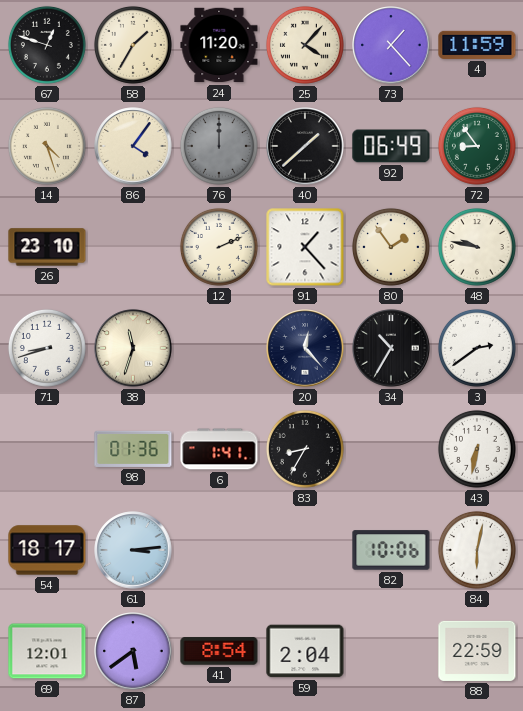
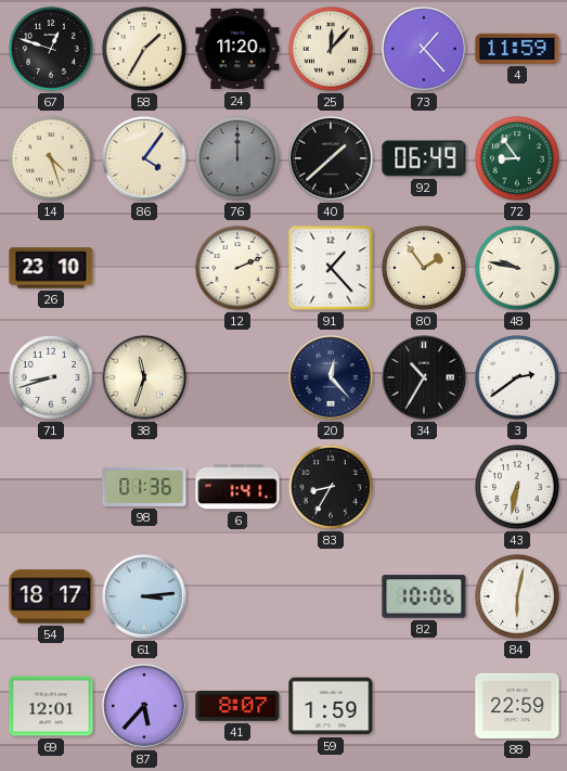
25: 4:07 -> 12:07 (331, 49)
87: 5:39 -> 5:37 (144, 706)
41: 8:54 -> 8:07 (237, 706)
59: 2:04 -> 1:59 (331, 706)
